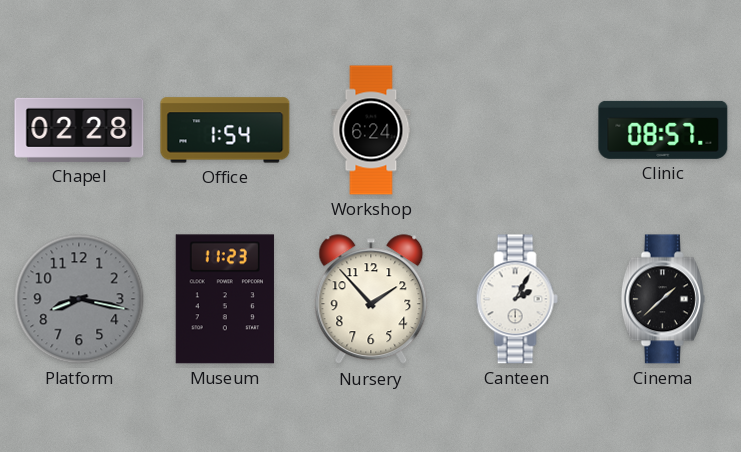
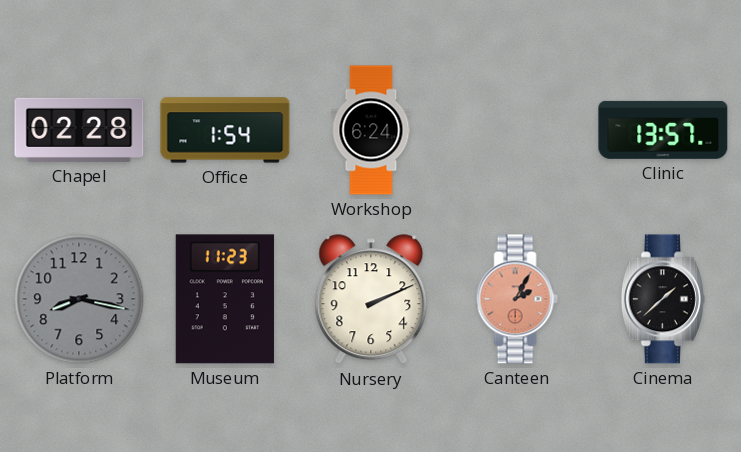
Clinic: 08:57 -> 13:57 (663, 130)
Nursery: 1:53 -> 2:11 (371, 300)
Canteen dial: white -> salmon (517, 299)
